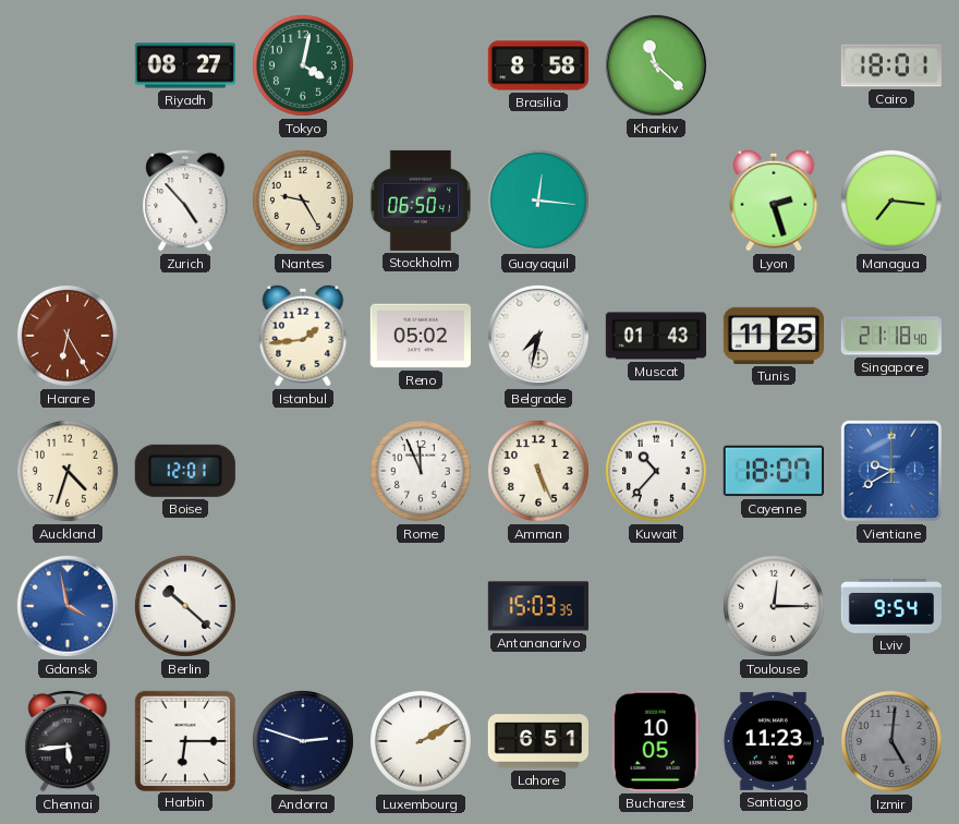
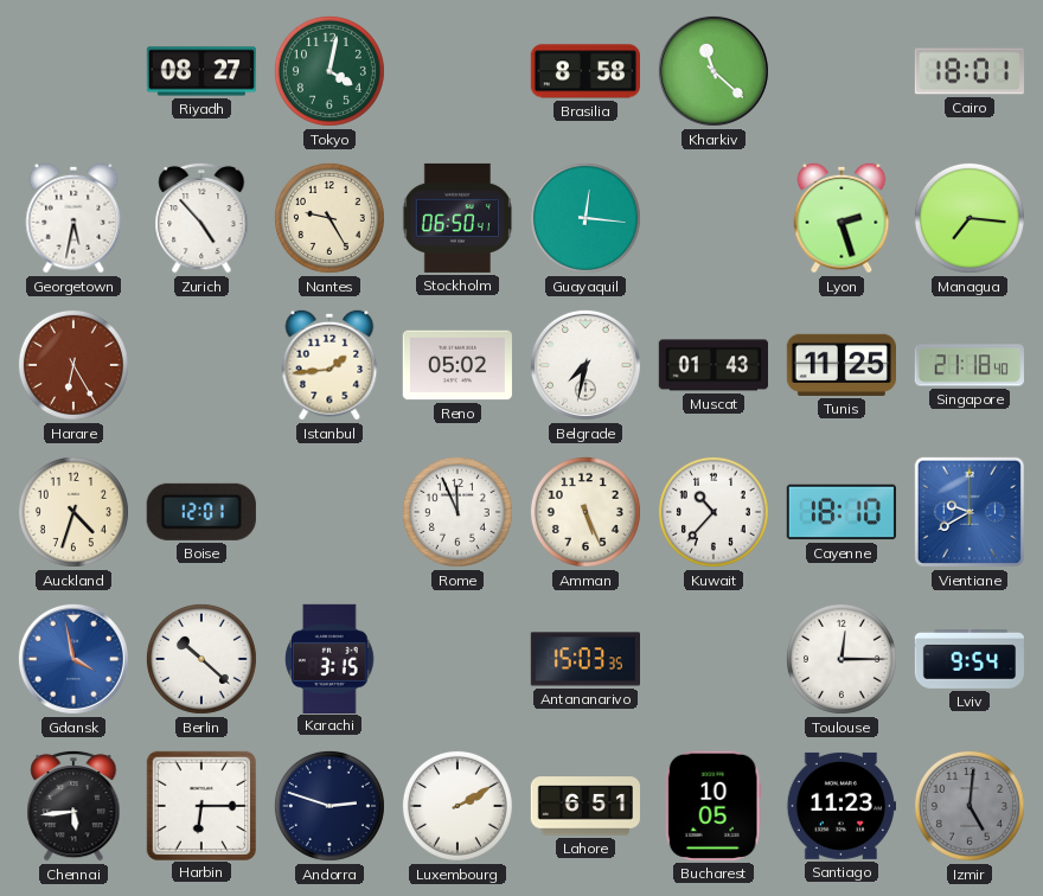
Georgetown: none -> 5:32 (73, 218)
Cayenne: 18:07 -> 18:10 (842, 512)
Karachi: none -> 3:15 (329, 658)
